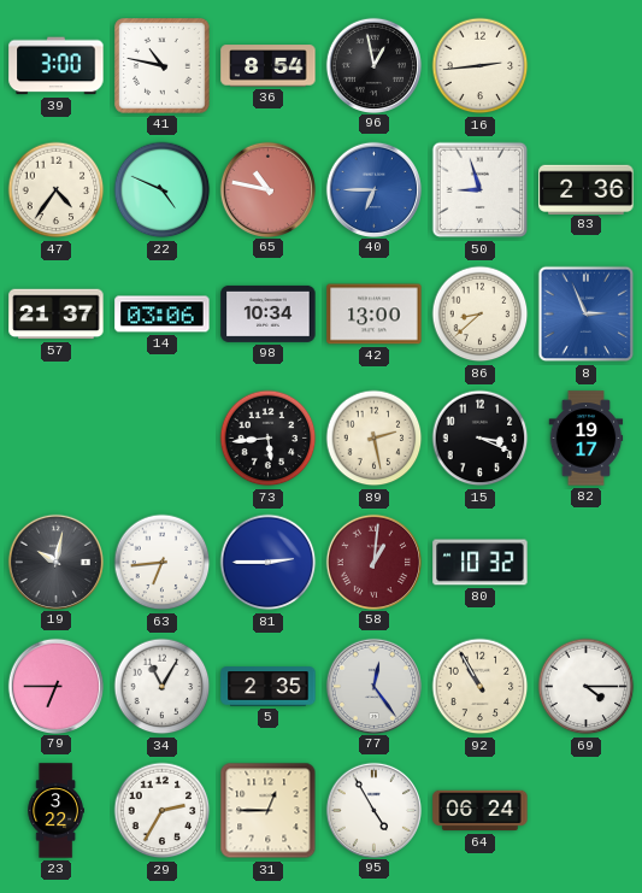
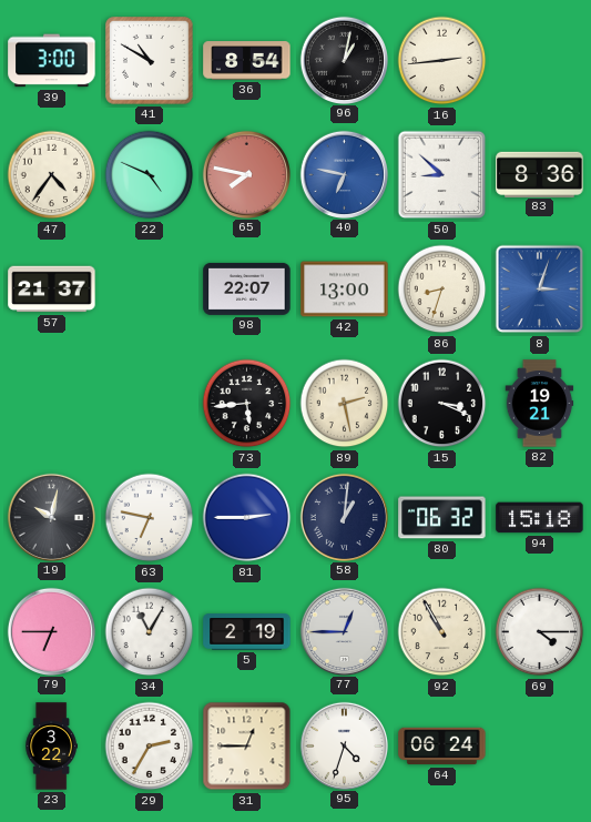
41: 10:47 -> 10:50 (150, 61)
96: 12:58 -> 1:02 (344, 60)
65: 10:47 -> 7:47 (246, 174)
40: 6:45 -> 6:47 (344, 174)
50: 8:57 -> 8:52 (442, 175)
83: 2:36 -> 8:36 (540, 174)
14: 03:06 -> none (163, 315)
98: 10:34 -> 22:07 (247, 288)
86: 8:38 -> 8:33 (442, 290)
8: 2:56 -> 3:03 (540, 290)
82: 19:17 -> 19:21 (540, 404)
63: 6:44 -> 6:47 (150, 518)
58 dial: burgundy -> navy (344, 517)
80: 10:32 -> 06:32 (442, 518)
94: none -> 15:18 (540, 518)
5: 2:35 -> 2:19 (247, 632)
77: 12:24 -> 12:45 (344, 631)
95: 4:55 -> 4:33 (344, 745)
